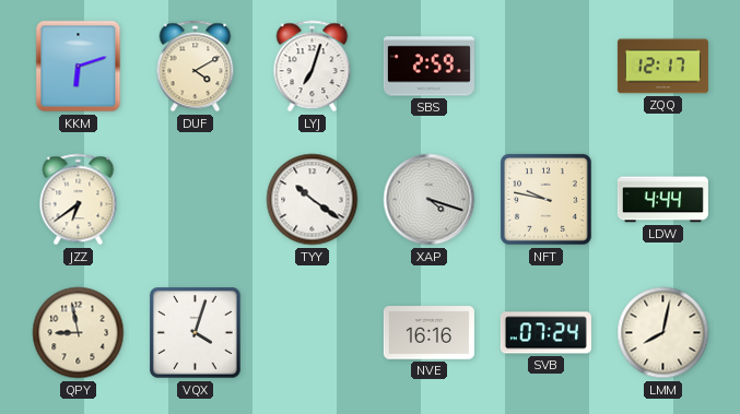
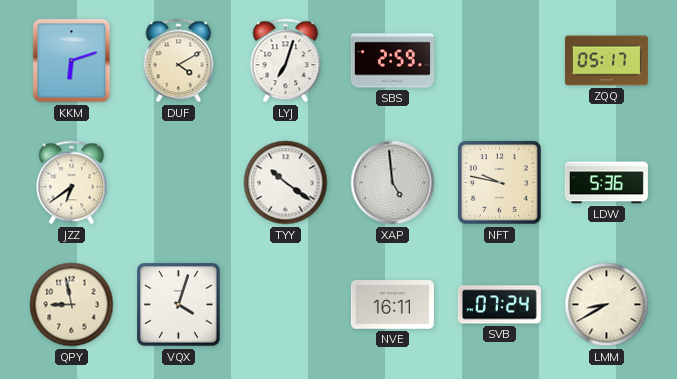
ZQQ: 12:17 -> 05:17 (606, 61)
XAP: 4:18 -> 4:59 (393, 183)
LDW: 4:44 -> 5:36 (606, 183)
NVE: 16:16 -> 16:11 (392, 305)
LMM: 8:02 -> 8:40 (607, 305)
